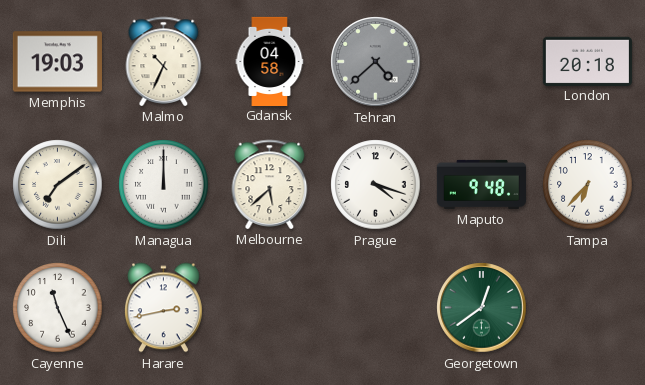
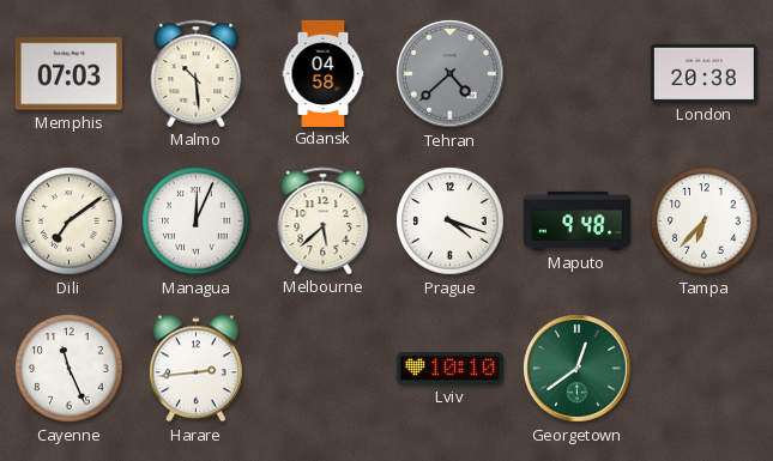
Memphis: 19:03 -> 07:03 (68, 74)
Malmo: 10:34 -> 10:29 (197, 73)
London: 20:18 -> 20:38 (703, 73)
Managua: 12:00 -> 12:04 (197, 222)
Harare: 2:43 -> 2:44 (197, 369)
Lviv: none -> 10:10 (449, 368)
